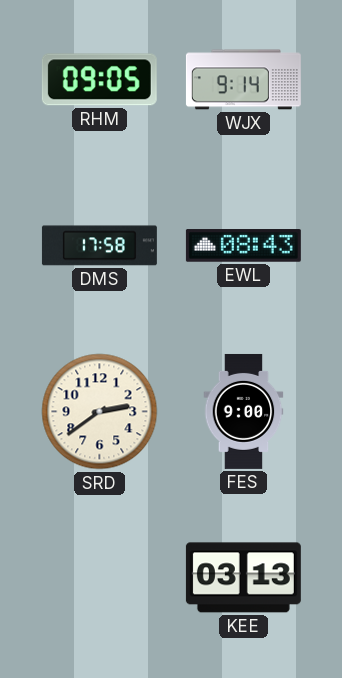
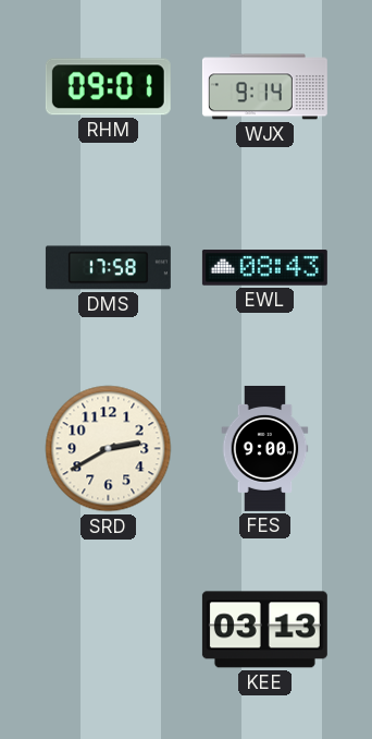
RHM: 09:05 -> 09:01 (108, 87)
SRD: 2:39 -> 2:40 (109, 449)
